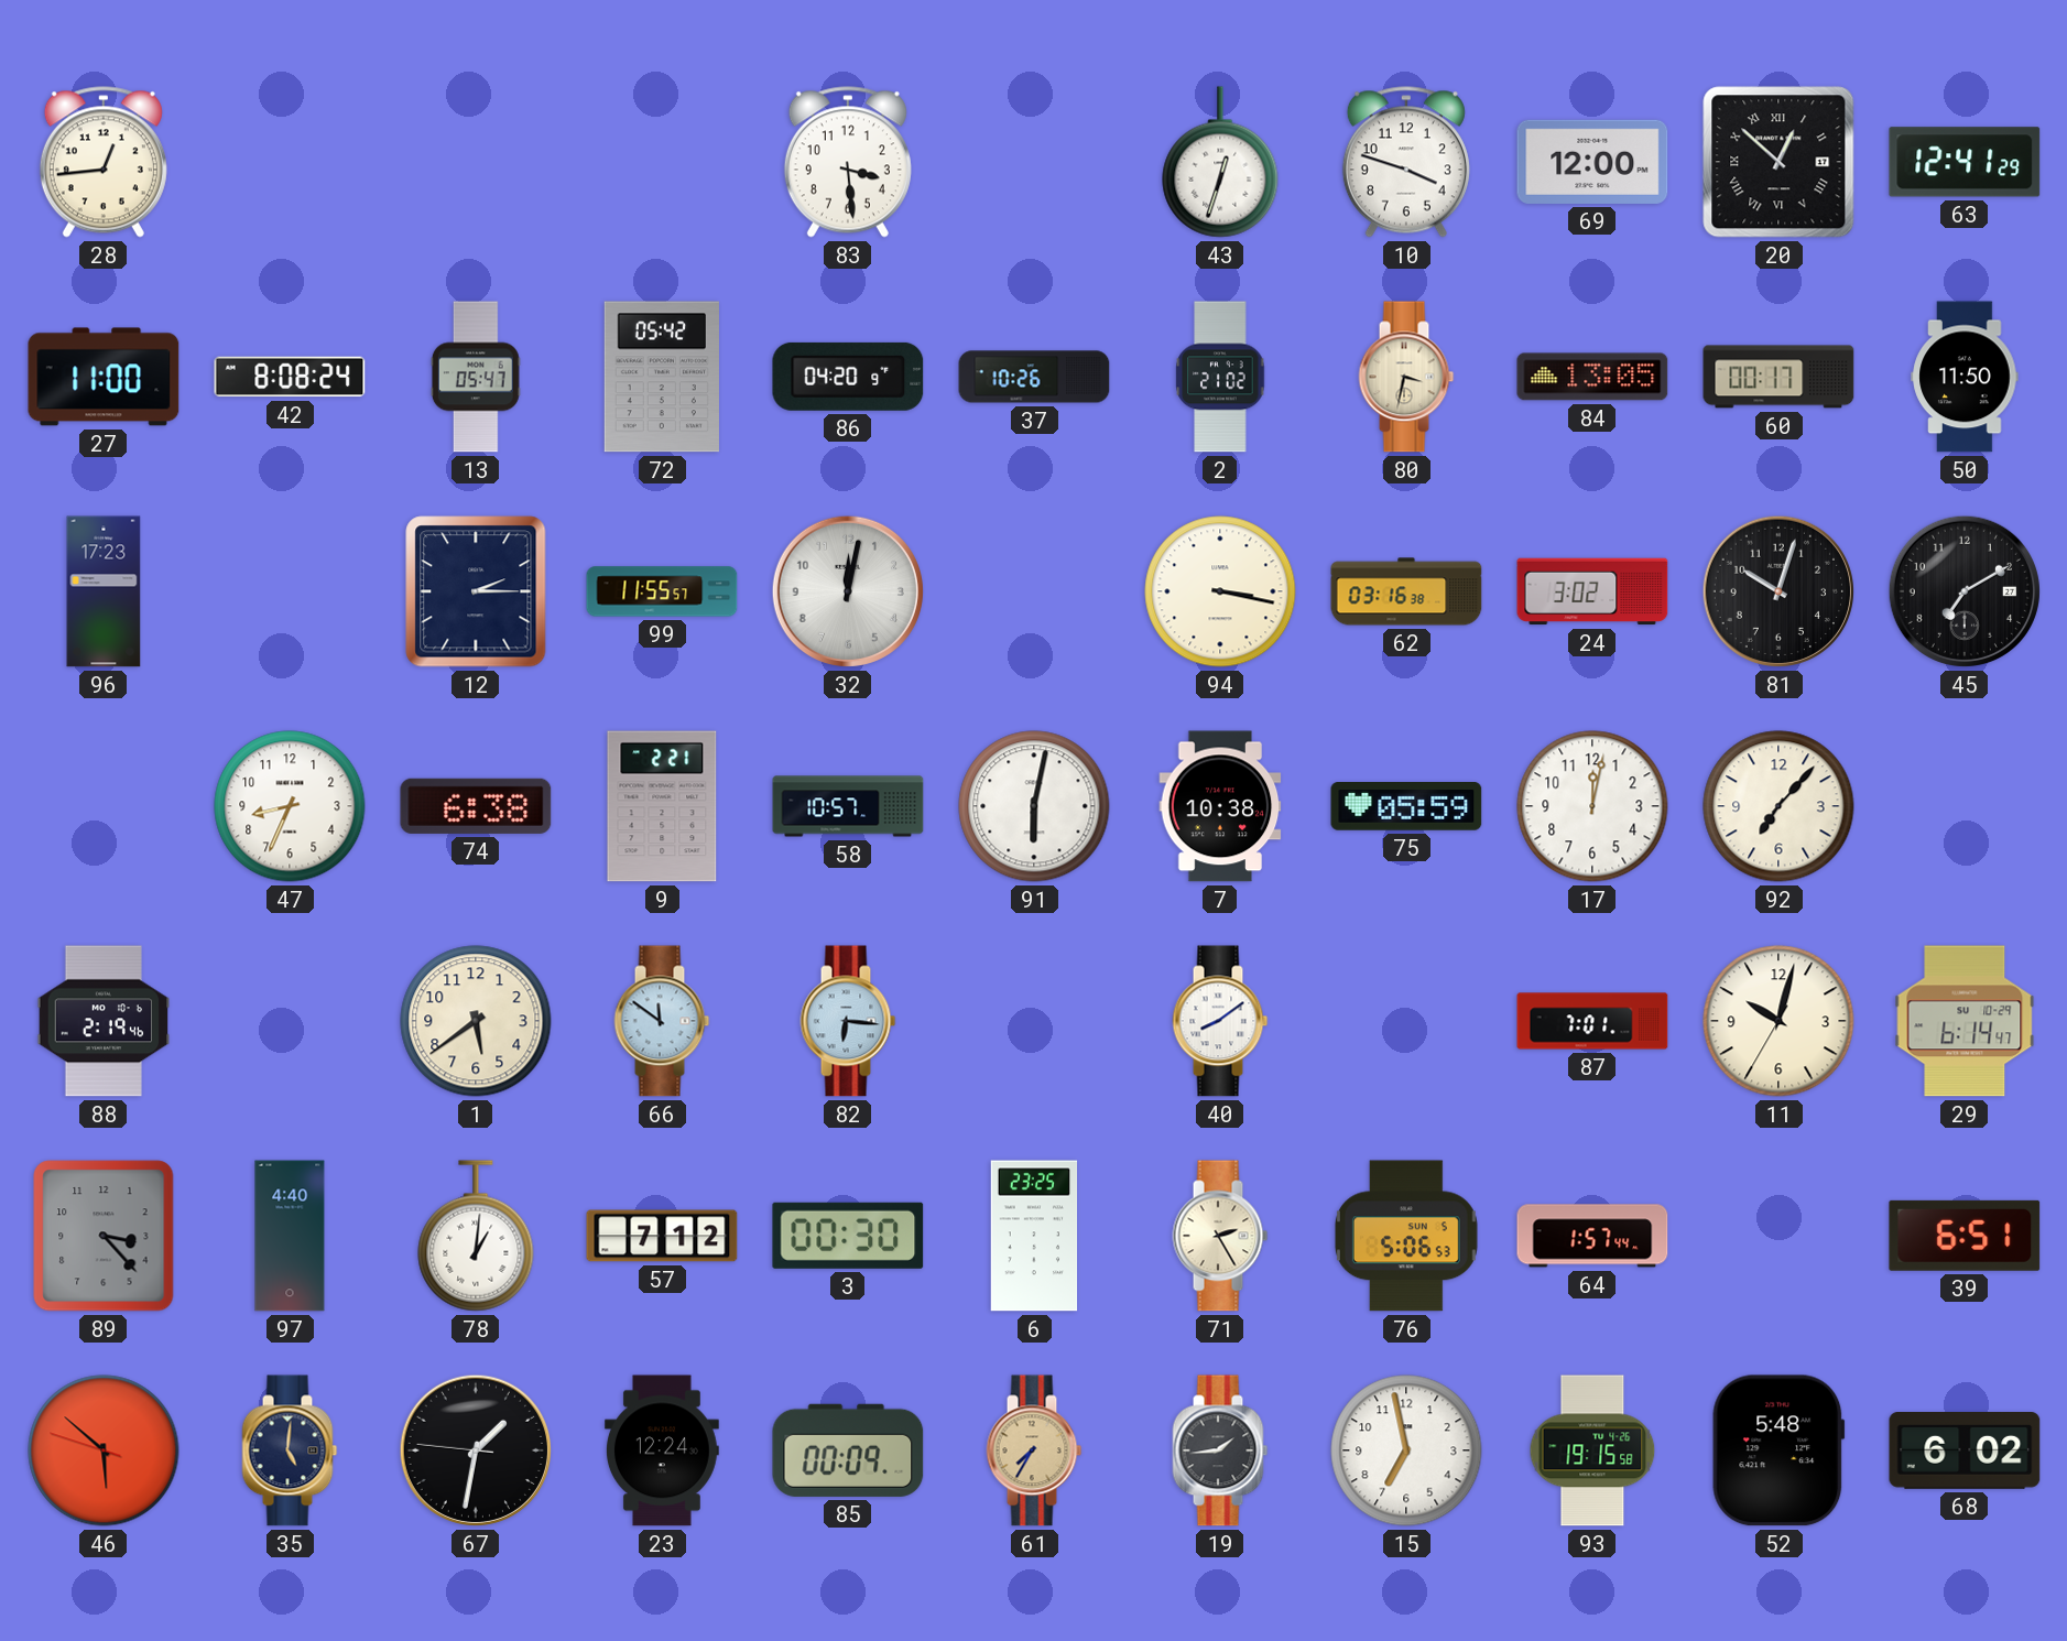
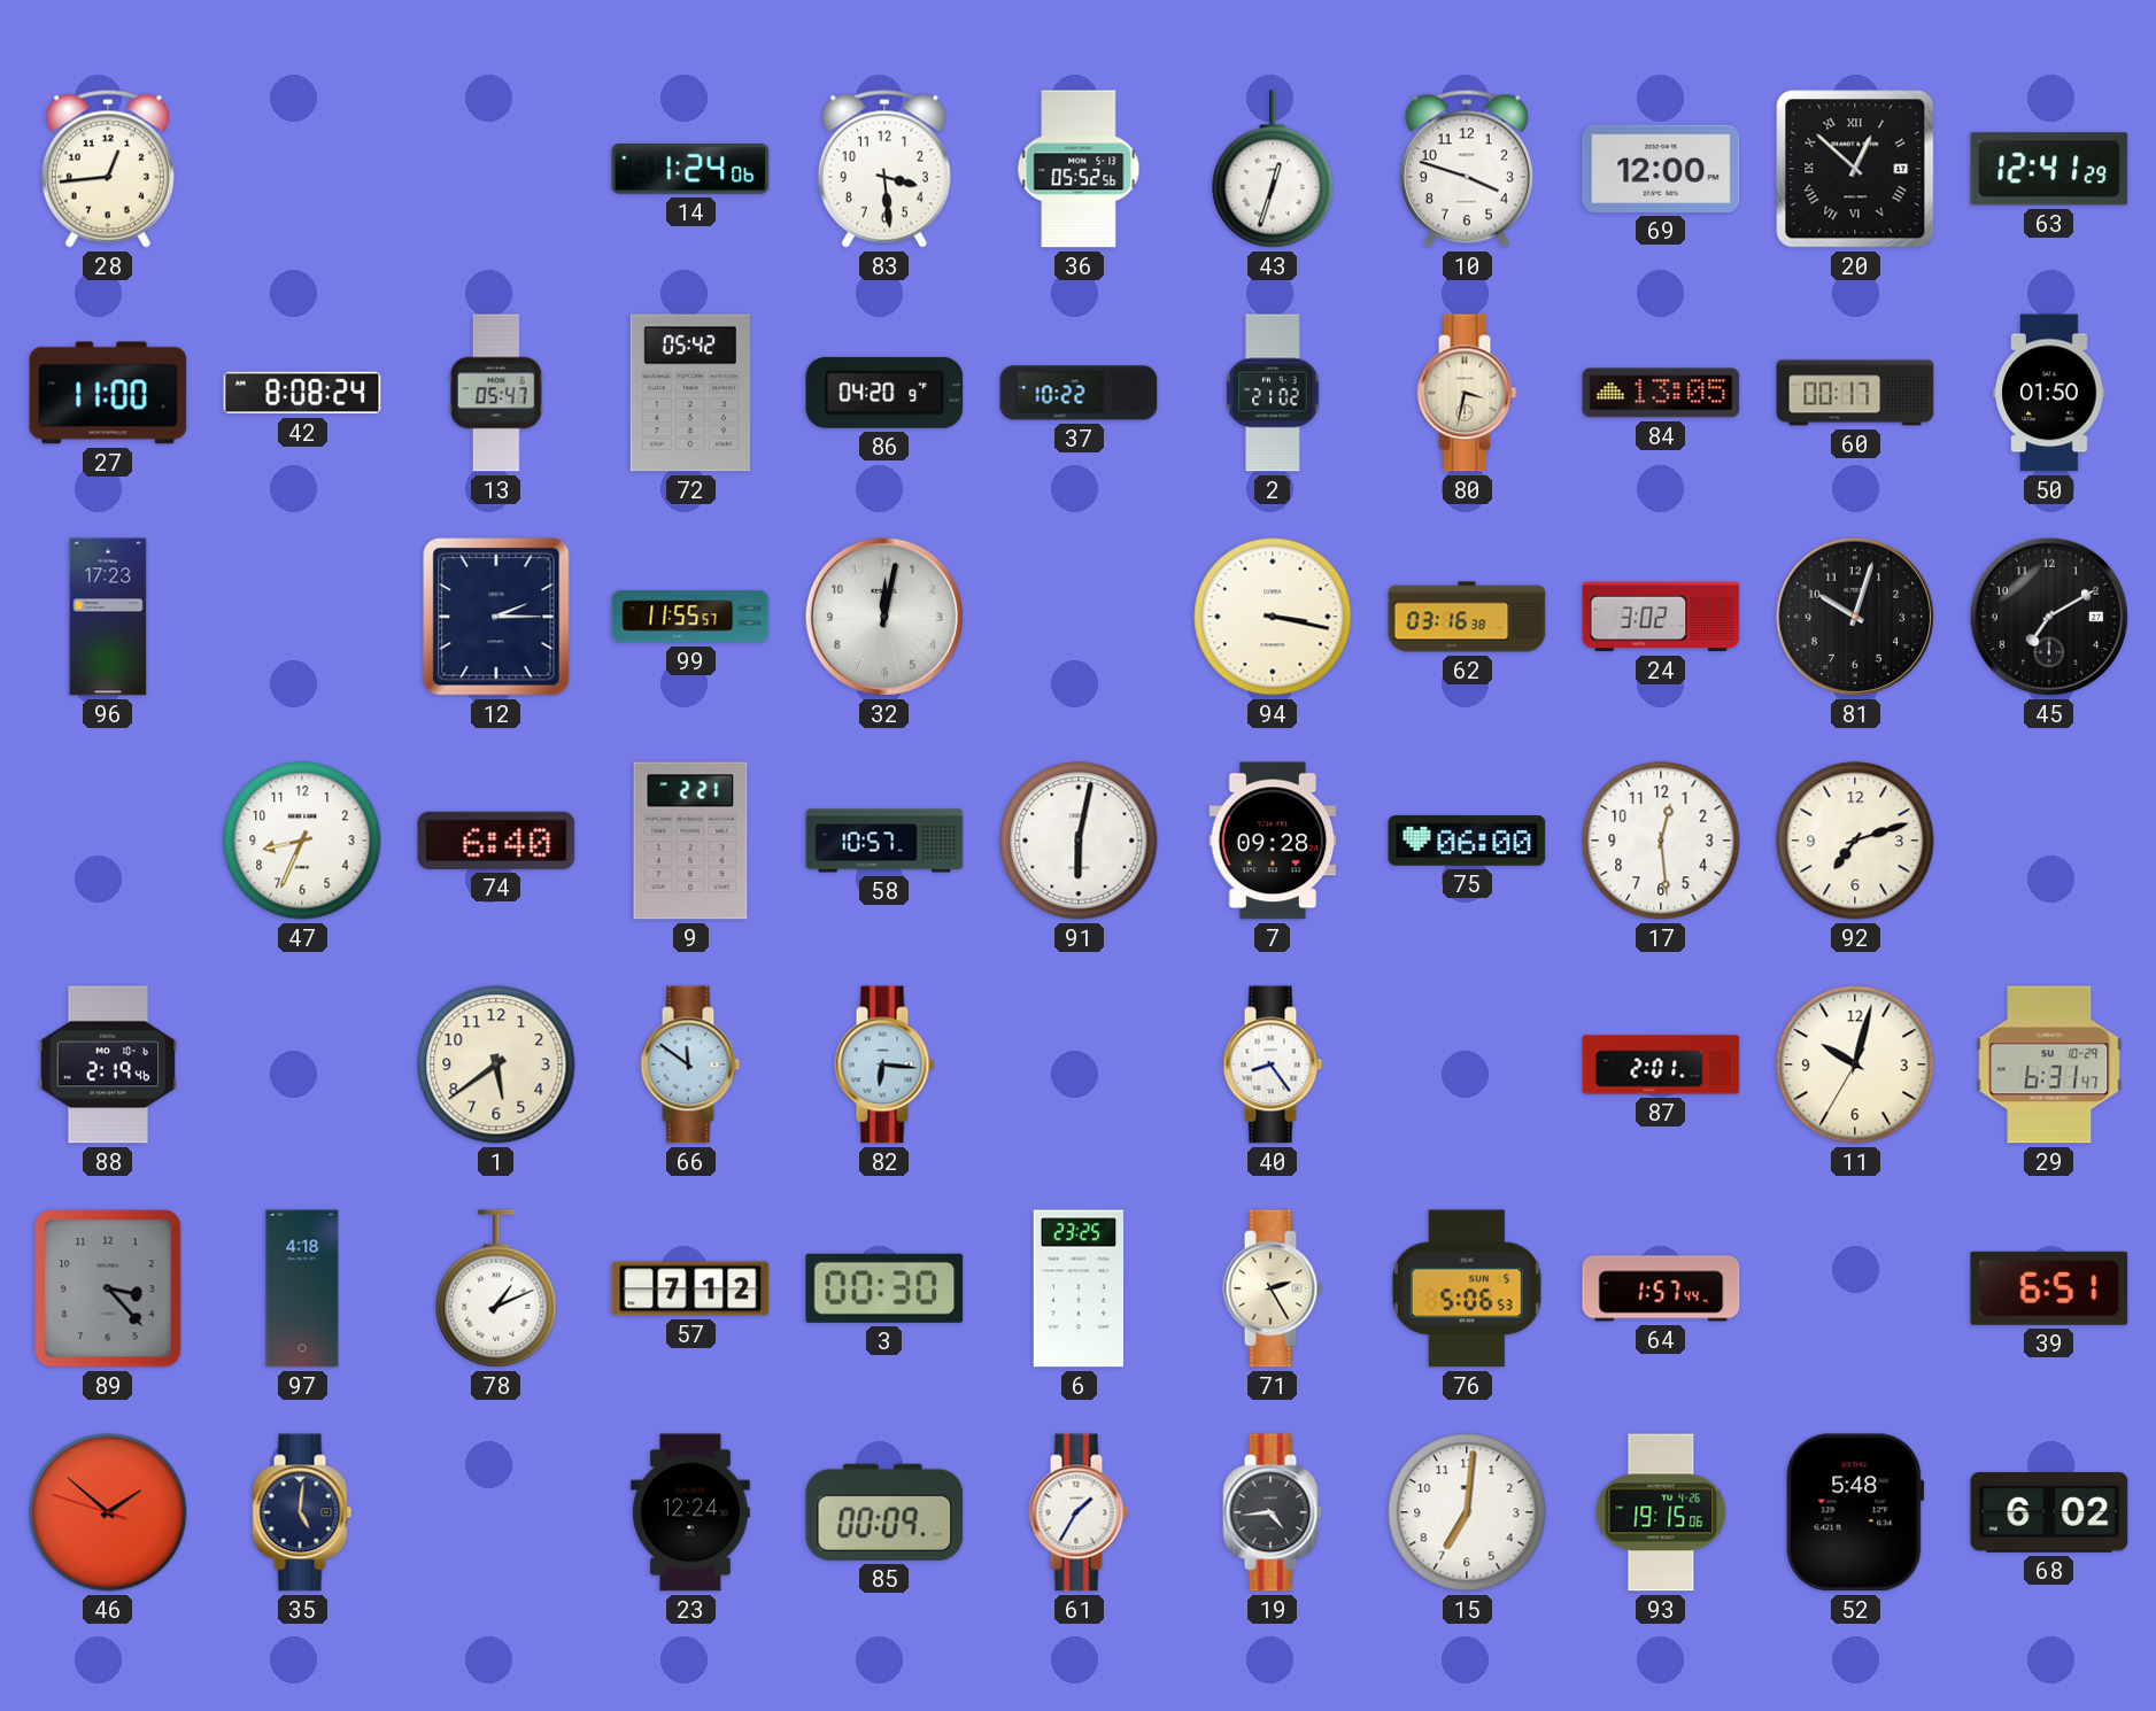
14: none -> 1:24 (690, 170)
36: none -> 05:52 (1079, 169)
37: 10:26 -> 10:22 (1079, 393)
50: 11:50 -> 01:50 (2049, 393)
74: 6:38 -> 6:40 (496, 841)
7: 10:38 -> 09:28 (1273, 841)
75: 05:59 -> 06:00 (1467, 842)
17: 12:02 -> 12:29 (1661, 841)
92: 7:07 -> 7:12 (1855, 841)
40: 8:09 -> 8:24 (1273, 1064)
87: 7:01 -> 2:01 (1661, 1064)
29: 6:14 -> 6:31 (2049, 1064)
97: 4:40 -> 4:18 (302, 1288)
78: 1:01 -> 1:11 (496, 1288)
46: 5:51 -> 1:51 (108, 1512)
67: 1:31 -> none (476, 1450)
61: 7:35 -> 1:35 (1079, 1512)
61 dial: champagne -> white (1079, 1512)
19: 1:44 -> 4:44 (1273, 1512)
15: 6:58 -> 7:01 (1467, 1512)
93: 19:15:58 -> 19:15:06 (1661, 1512)
